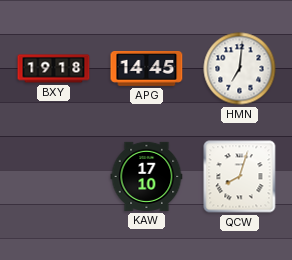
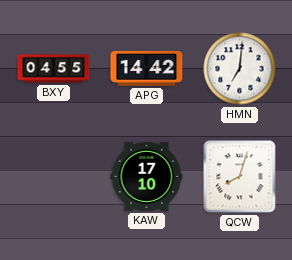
BXY: 19:18 -> 04:55 (54, 69)
APG: 14:45 -> 14:42 (147, 69)
